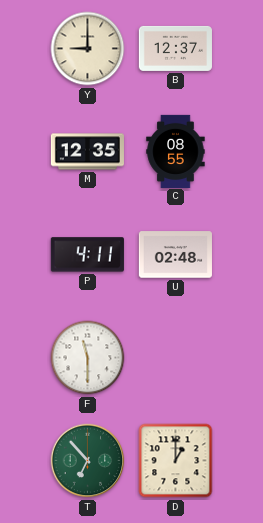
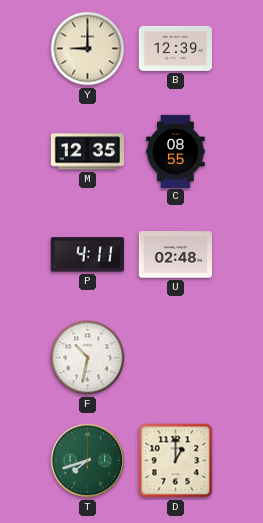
B: 12:37 -> 12:39 (175, 48)
F: 11:30 -> 10:32 (88, 358)
T: 6:53 -> 7:42 (88, 461)
